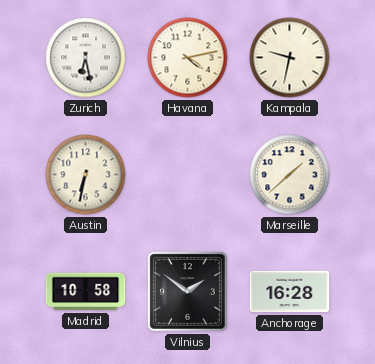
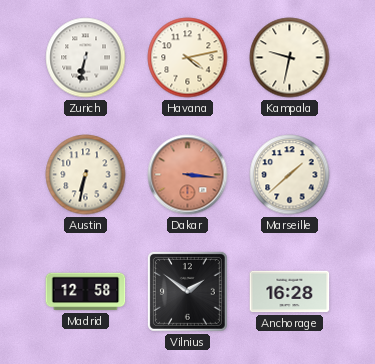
Zurich: 6:28 -> 6:32 (86, 58)
Dakar: none -> 3:16 (188, 175)
Madrid: 10:58 -> 12:58 (86, 292)
